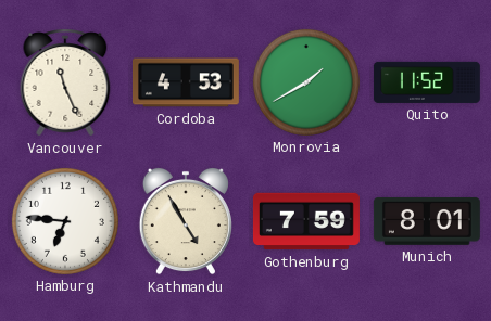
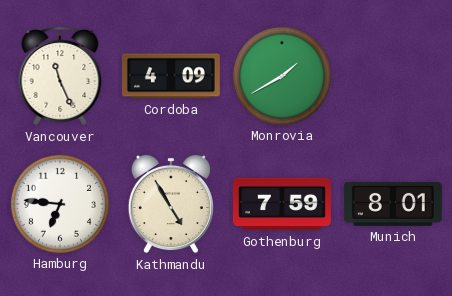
Cordoba: 4:53 -> 4:09 (171, 76)
Quito: 11:52 -> none (427, 82)
